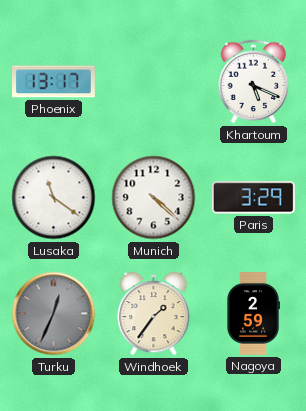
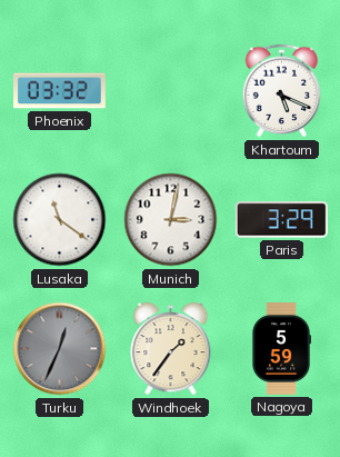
Phoenix: 13:17 -> 03:32 (60, 91)
Munich: 4:22 -> 3:02 (171, 220)
Nagoya: 2:59 -> 5:59 (280, 349)
